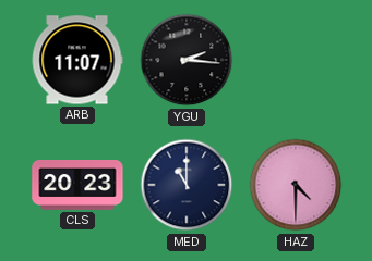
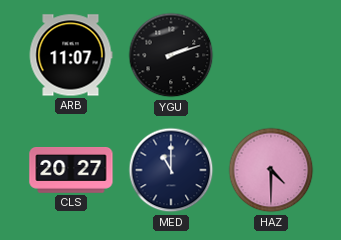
YGU: 2:16 -> 2:12 (171, 55)
CLS: 20:23 -> 20:27 (71, 171)
